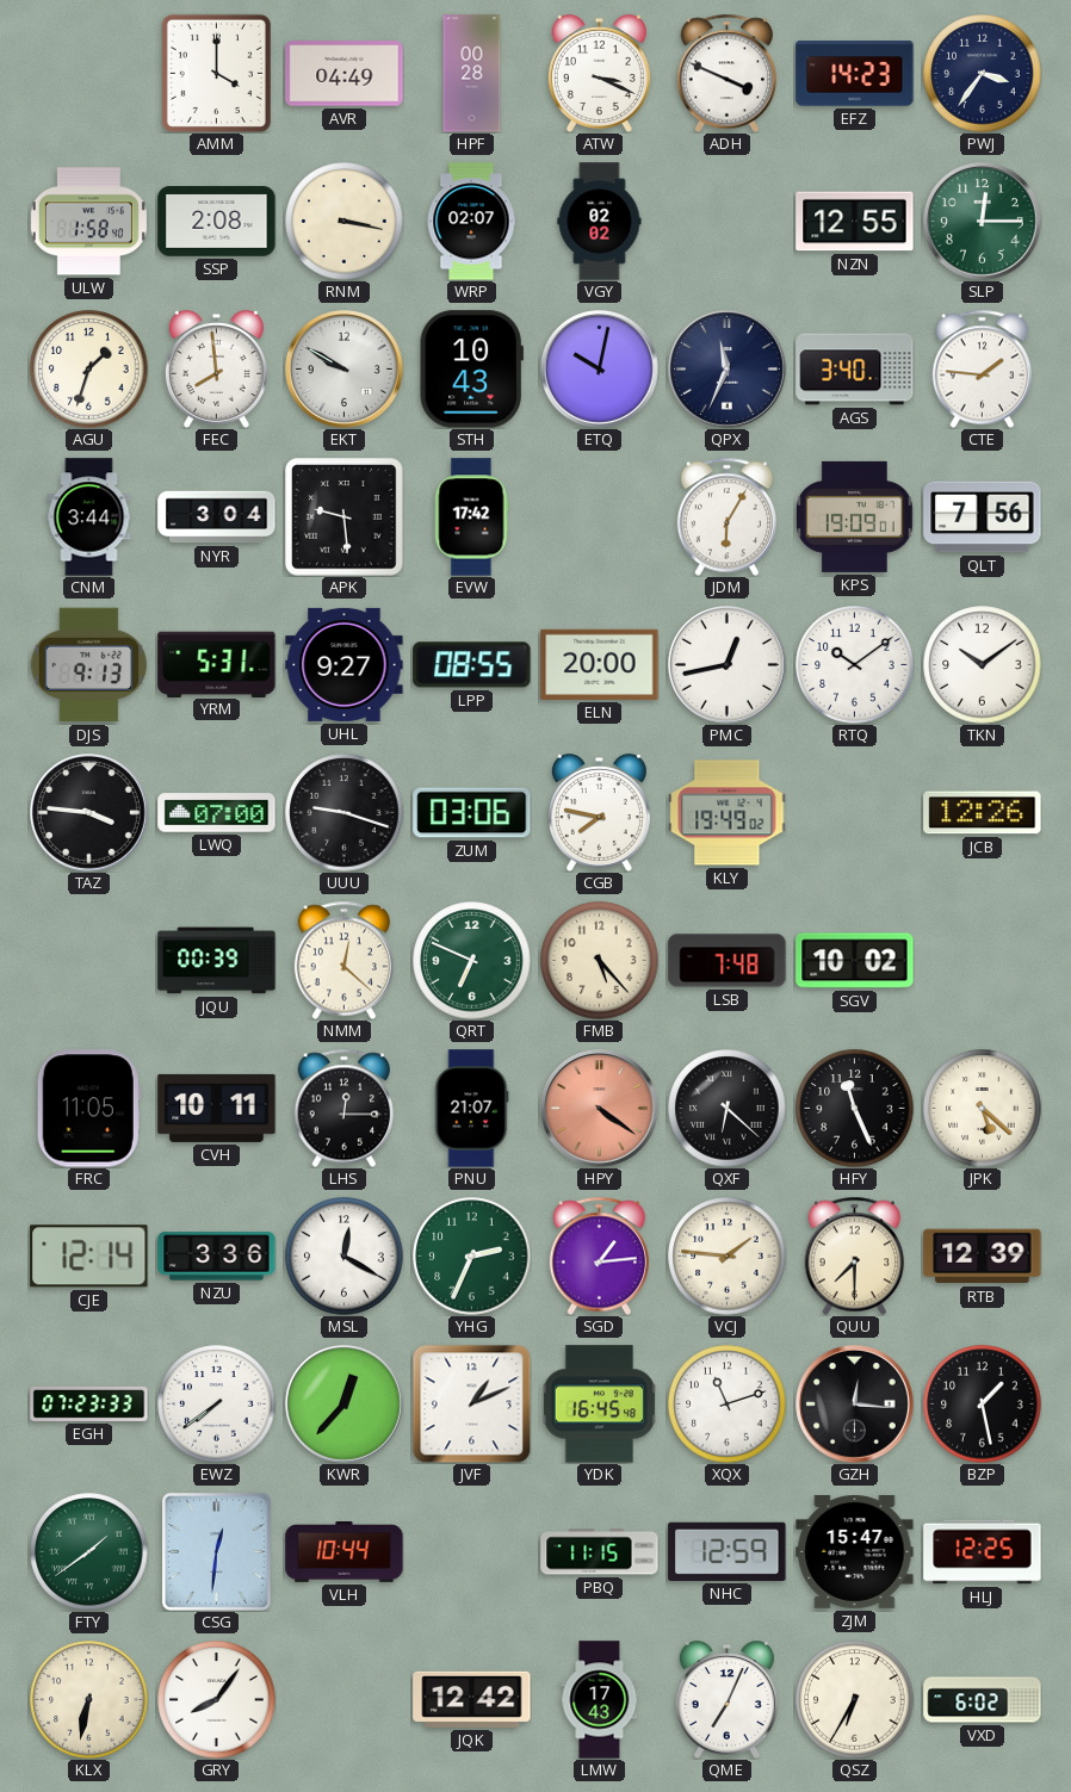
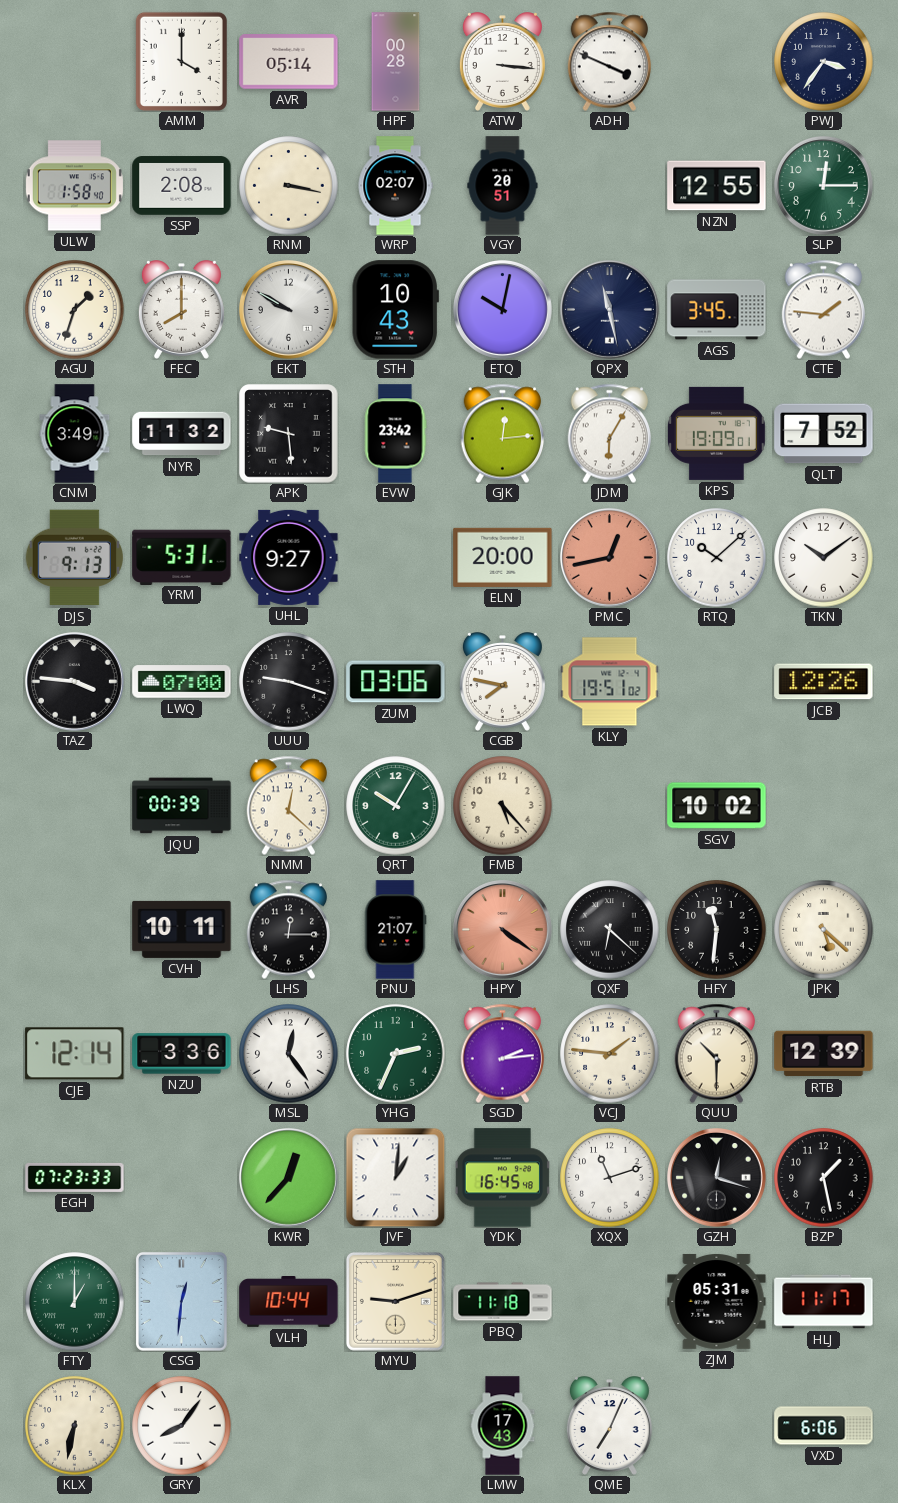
AVR: 04:49 -> 05:14 (289, 62)
ATW: 3:19 -> 3:16 (502, 62)
EFZ: 14:23 -> none (855, 74)
VGY: 02:02 -> 20:51 (503, 186)
FEC: 7:59 -> 8:00 (181, 310)
QPX: 11:34 -> 11:28 (610, 310)
AGS: 3:40 -> 3:45 (717, 310)
CNM: 3:44 -> 3:49 (75, 434)
NYR: 3:04 -> 11:32 (182, 434)
EVW: 17:42 -> 23:42 (395, 434)
GJK: none -> 12:14 (502, 433)
QLT: 7:56 -> 7:52 (824, 434)
LPP: 08:55 -> none (472, 665)
PMC dial: white -> salmon (610, 558)
RTQ: 10:09 -> 10:08 (717, 558)
KLY: 19:49 -> 19:51 (610, 682)
QRT: 6:49 -> 10:05 (396, 806)
LSB: 7:48 -> none (728, 961)
FRC: 11:05 -> none (88, 1109)
HFY: 11:26 -> 11:31 (717, 930)
MSL: 12:20 -> 12:24 (289, 1054)
SGD: 1:14 -> 2:14 (502, 1053)
QUU: 7:30 -> 10:30 (716, 1053)
EWZ: 7:39 -> none (217, 1405)
JVF: 1:11 -> 1:01 (395, 1177)
GZH: 12:16 -> 12:18 (717, 1178)
FTY: 1:39 -> 1:00 (75, 1302)
MYU: none -> 9:12 (395, 1301)
PBQ: 11:15 -> 11:18 (503, 1302)
NHC: 12:59 -> none (728, 1551)
ZJM: 15:47 -> 05:31 (717, 1301)
HLJ: 12:25 -> 11:17 (824, 1302)
JQK: 12:42 -> none (472, 1699)
QSZ: 6:35 -> none (855, 1700)
VXD: 6:02 -> 6:06 (824, 1426)
